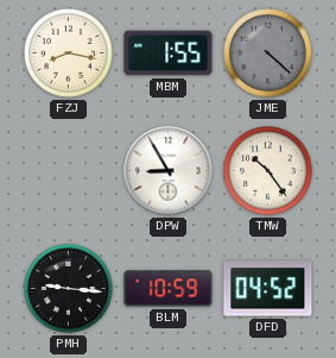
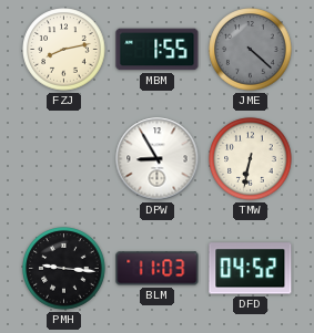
FZJ: 8:17 -> 8:13 (64, 50)
TMW: 10:24 -> 6:32 (251, 159)
BLM: 10:59 -> 11:03 (158, 269)
